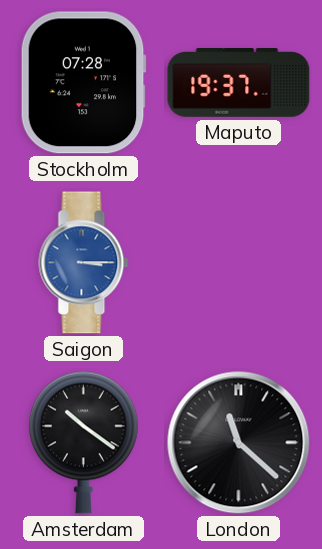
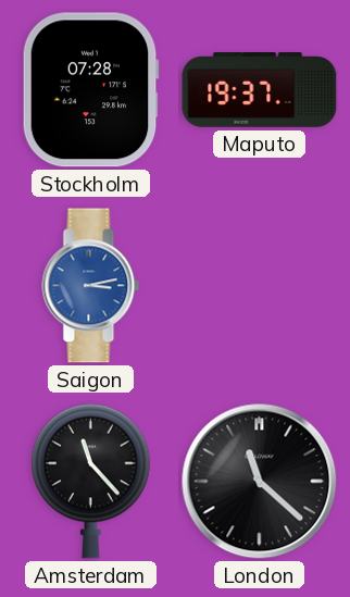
Saigon: 3:15 -> 3:13 (91, 286)
Amsterdam: 10:21 -> 11:23 (91, 481)
